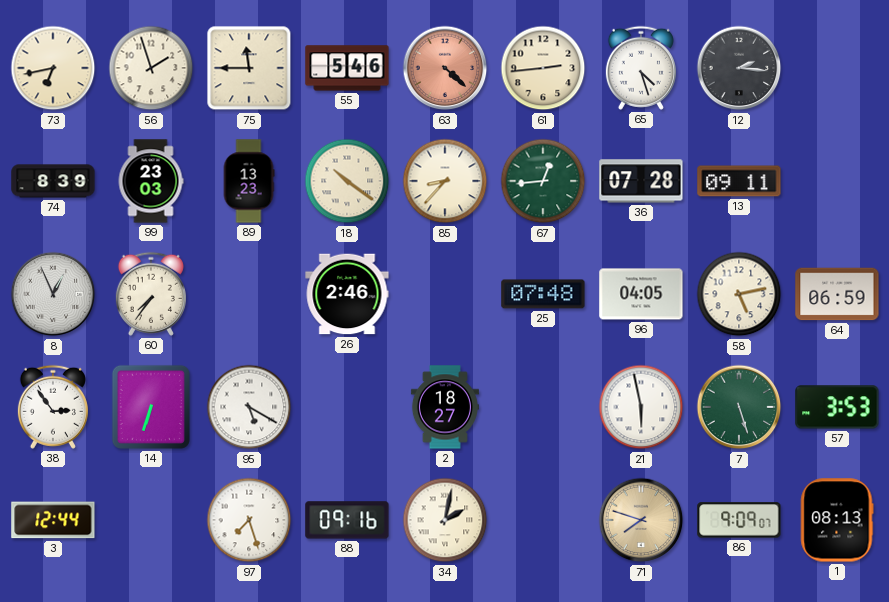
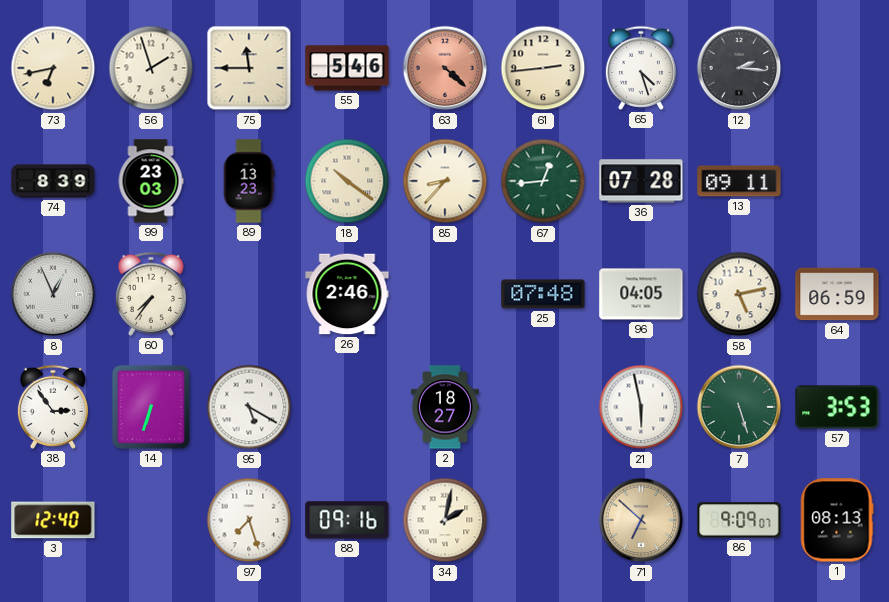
3: 12:44 -> 12:40 (53, 520)
71: 7:48 -> 6:52 (641, 520)
